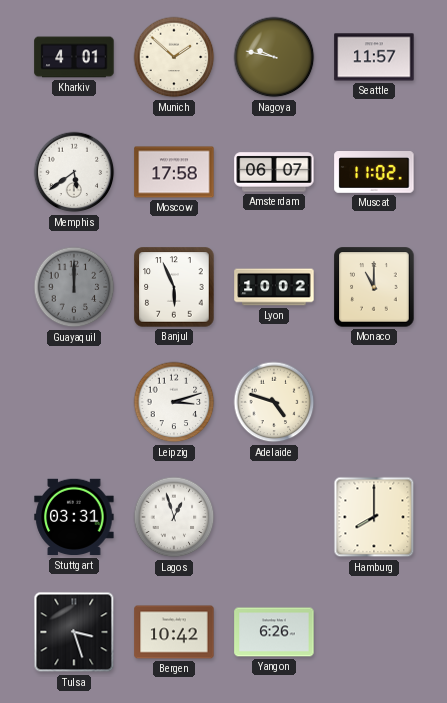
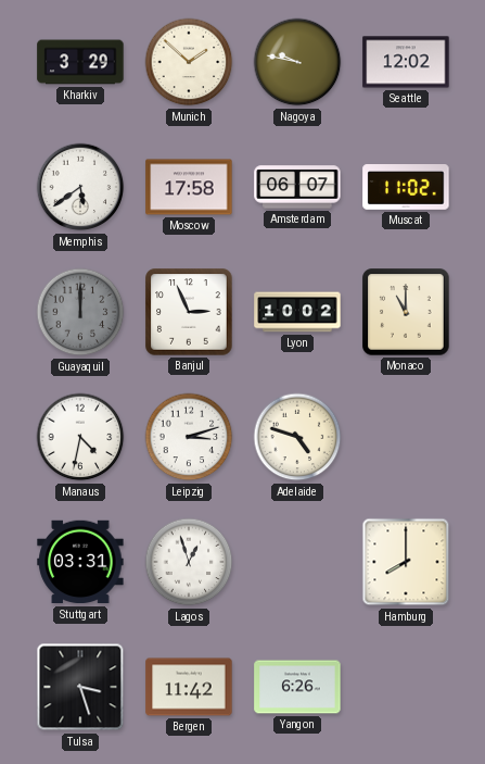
Kharkiv: 4:01 -> 3:29 (80, 62)
Seattle: 11:57 -> 12:02 (406, 62)
Banjul: 5:56 -> 2:56 (189, 312)
Manaus: none -> 4:32 (80, 437)
Bergen: 10:42 -> 11:42 (189, 687)
